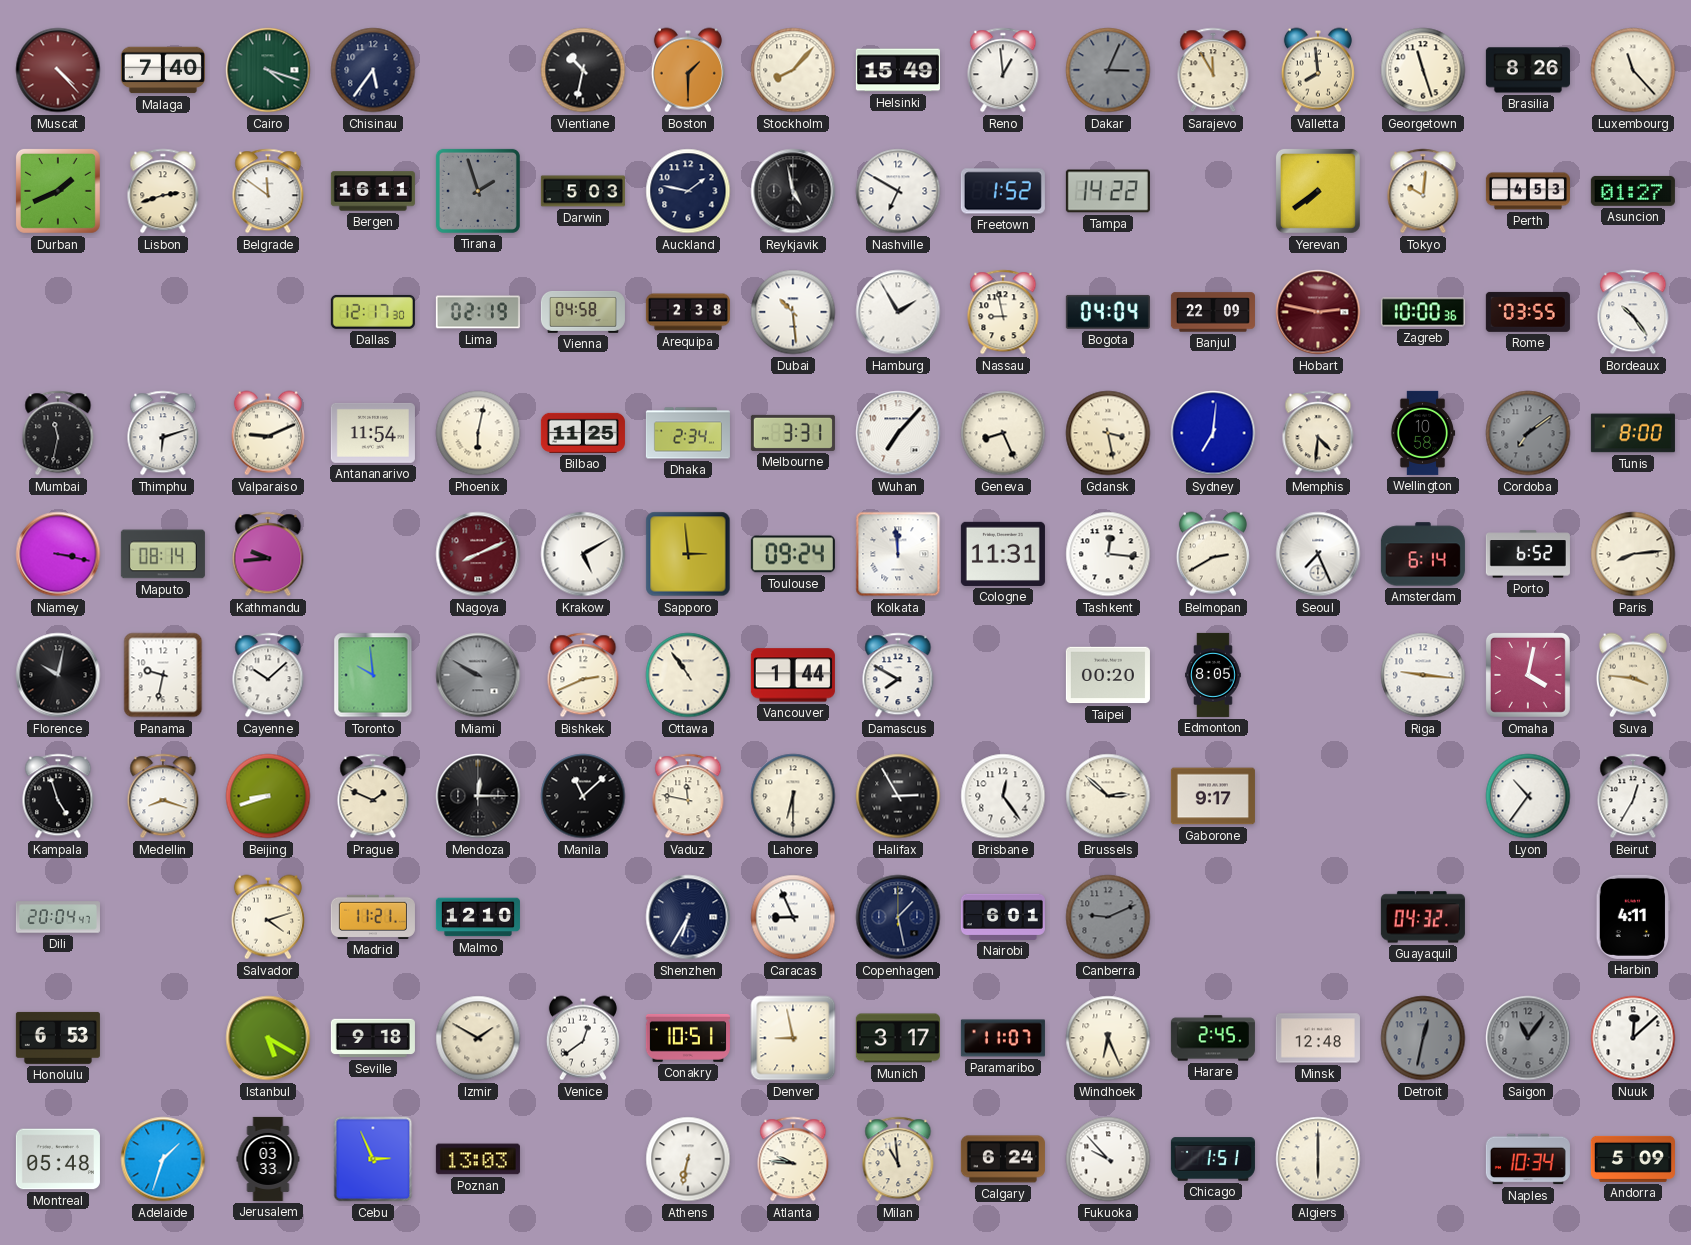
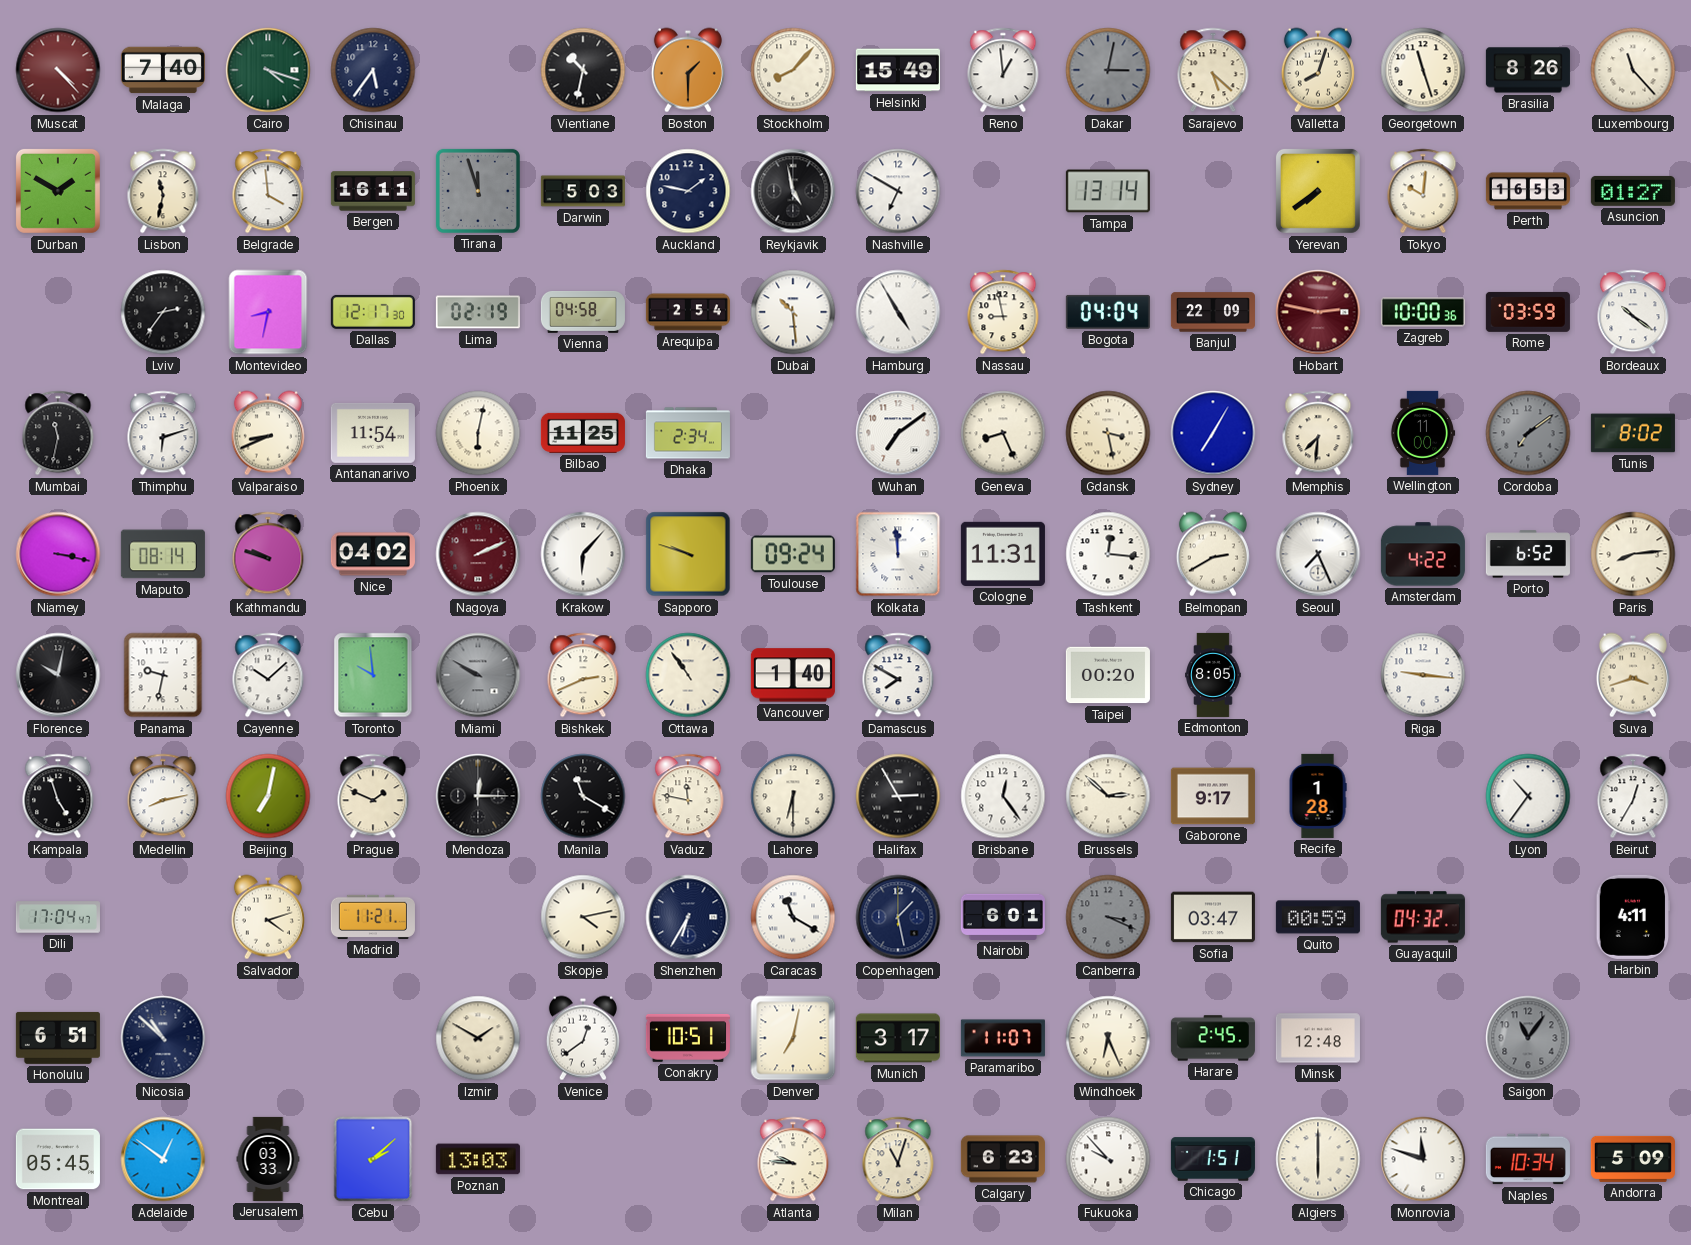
Dakar: 3:04 -> 3:02 (1108, 70)
Sarajevo: 11:55 -> 5:22 (1213, 70)
Valletta: 7:59 -> 8:03 (1318, 70)
Durban: 1:41 -> 1:50 (58, 191)
Lisbon: 2:42 -> 11:32 (163, 191)
Belgrade: 11:51 -> 3:59 (268, 191)
Tirana: 1:57 -> 11:57 (478, 191)
Freetown: 1:52 -> none (1003, 191)
Tampa: 14:22 -> 13:14 (1108, 191)
Perth: 4:53 -> 16:53 (1528, 191)
Lviv: none -> 2:36 (163, 312)
Montevideo: none -> 8:32 (268, 312)
Arequipa: 2:38 -> 2:54 (688, 312)
Hamburg: 1:55 -> 4:55 (898, 312)
Rome: 03:55 -> 03:59 (1528, 312)
Bordeaux: 10:24 -> 10:21 (1633, 312)
Valparaiso: 9:11 -> 8:41 (268, 433)
Melbourne: 3:31 -> none (793, 433)
Wuhan: 7:07 -> 7:09 (898, 433)
Sydney: 7:01 -> 7:05 (1213, 433)
Memphis: 4:31 -> 7:31 (1318, 433)
Wellington: 10:58 -> 11:00 (1423, 433)
Tunis: 8:00 -> 8:02 (1633, 433)
Kathmandu: 9:44 -> 9:48 (268, 554)
Nice: none -> 04:02 (373, 554)
Nagoya: 8:11 -> 2:11 (478, 554)
Krakow: 5:10 -> 6:07 (583, 554)
Sapporo: 2:59 -> 9:48 (688, 554)
Amsterdam: 6:14 -> 4:22 (1423, 554)
Vancouver: 1:44 -> 1:40 (793, 675)
Omaha: 4:02 -> none (1528, 675)
Suva: 3:46 -> 3:42 (1633, 675)
Medellin: 8:18 -> 8:13 (163, 796)
Beijing: 8:42 -> 7:02 (268, 796)
Manila: 11:08 -> 11:20 (583, 796)
Recife: none -> 1:28 (1318, 796)
Dili: 20:04 -> 17:04 (58, 917)
Malmo: 12:10 -> none (478, 917)
Skopje: none -> 4:13 (583, 917)
Caracas: 8:56 -> 11:20 (793, 917)
Canberra: 9:11 -> 3:19 (1108, 917)
Sofia: none -> 03:47 (1213, 917)
Quito: none -> 00:59 (1318, 917)
Honolulu: 6:53 -> 6:51 (58, 1038)
Nicosia: none -> 10:52 (163, 1038)
Istanbul: 5:20 -> none (268, 1038)
Seville: 9:18 -> none (373, 1038)
Denver: 8:58 -> 7:02 (793, 1038)
Detroit: 12:32 -> none (1423, 1038)
Nuuk: 12:08 -> none (1633, 1038)
Montreal: 05:48 -> 05:45 (58, 1159)
Adelaide: 1:33 -> 12:51 (163, 1159)
Cebu: 2:56 -> 2:08 (373, 1159)
Athens: 6:32 -> none (688, 1159)
Milan: 10:59 -> 11:03 (898, 1159)
Calgary: 6:24 -> 6:23 (1003, 1159)
Monrovia: none -> 11:48 (1423, 1159)
